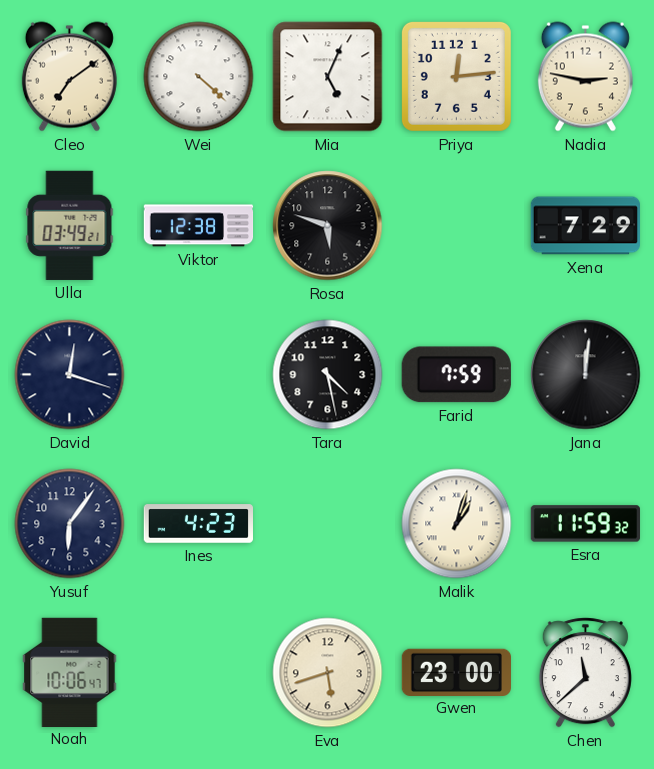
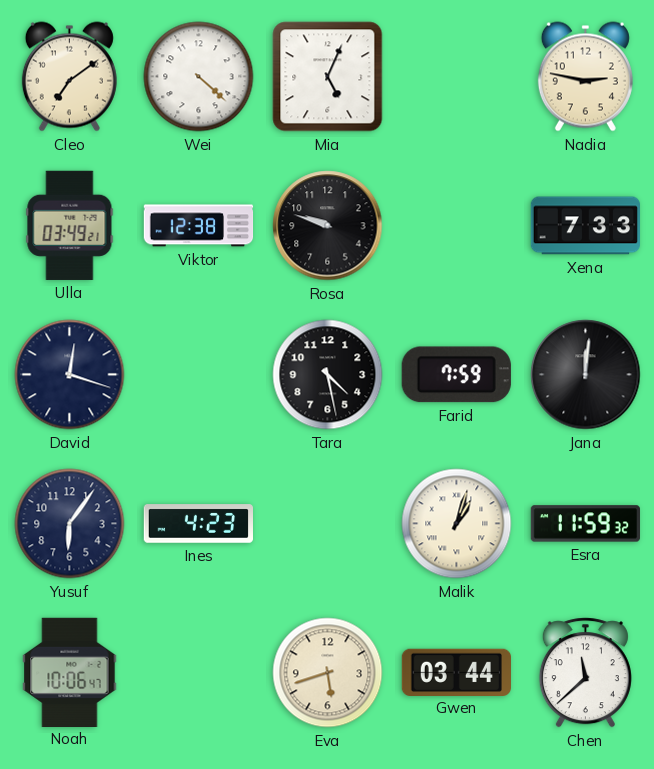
Priya: 12:14 -> none (456, 76)
Rosa: 5:48 -> 9:48 (328, 226)
Xena: 7:29 -> 7:33 (585, 226)
Gwen: 23:00 -> 03:44 (456, 672)
